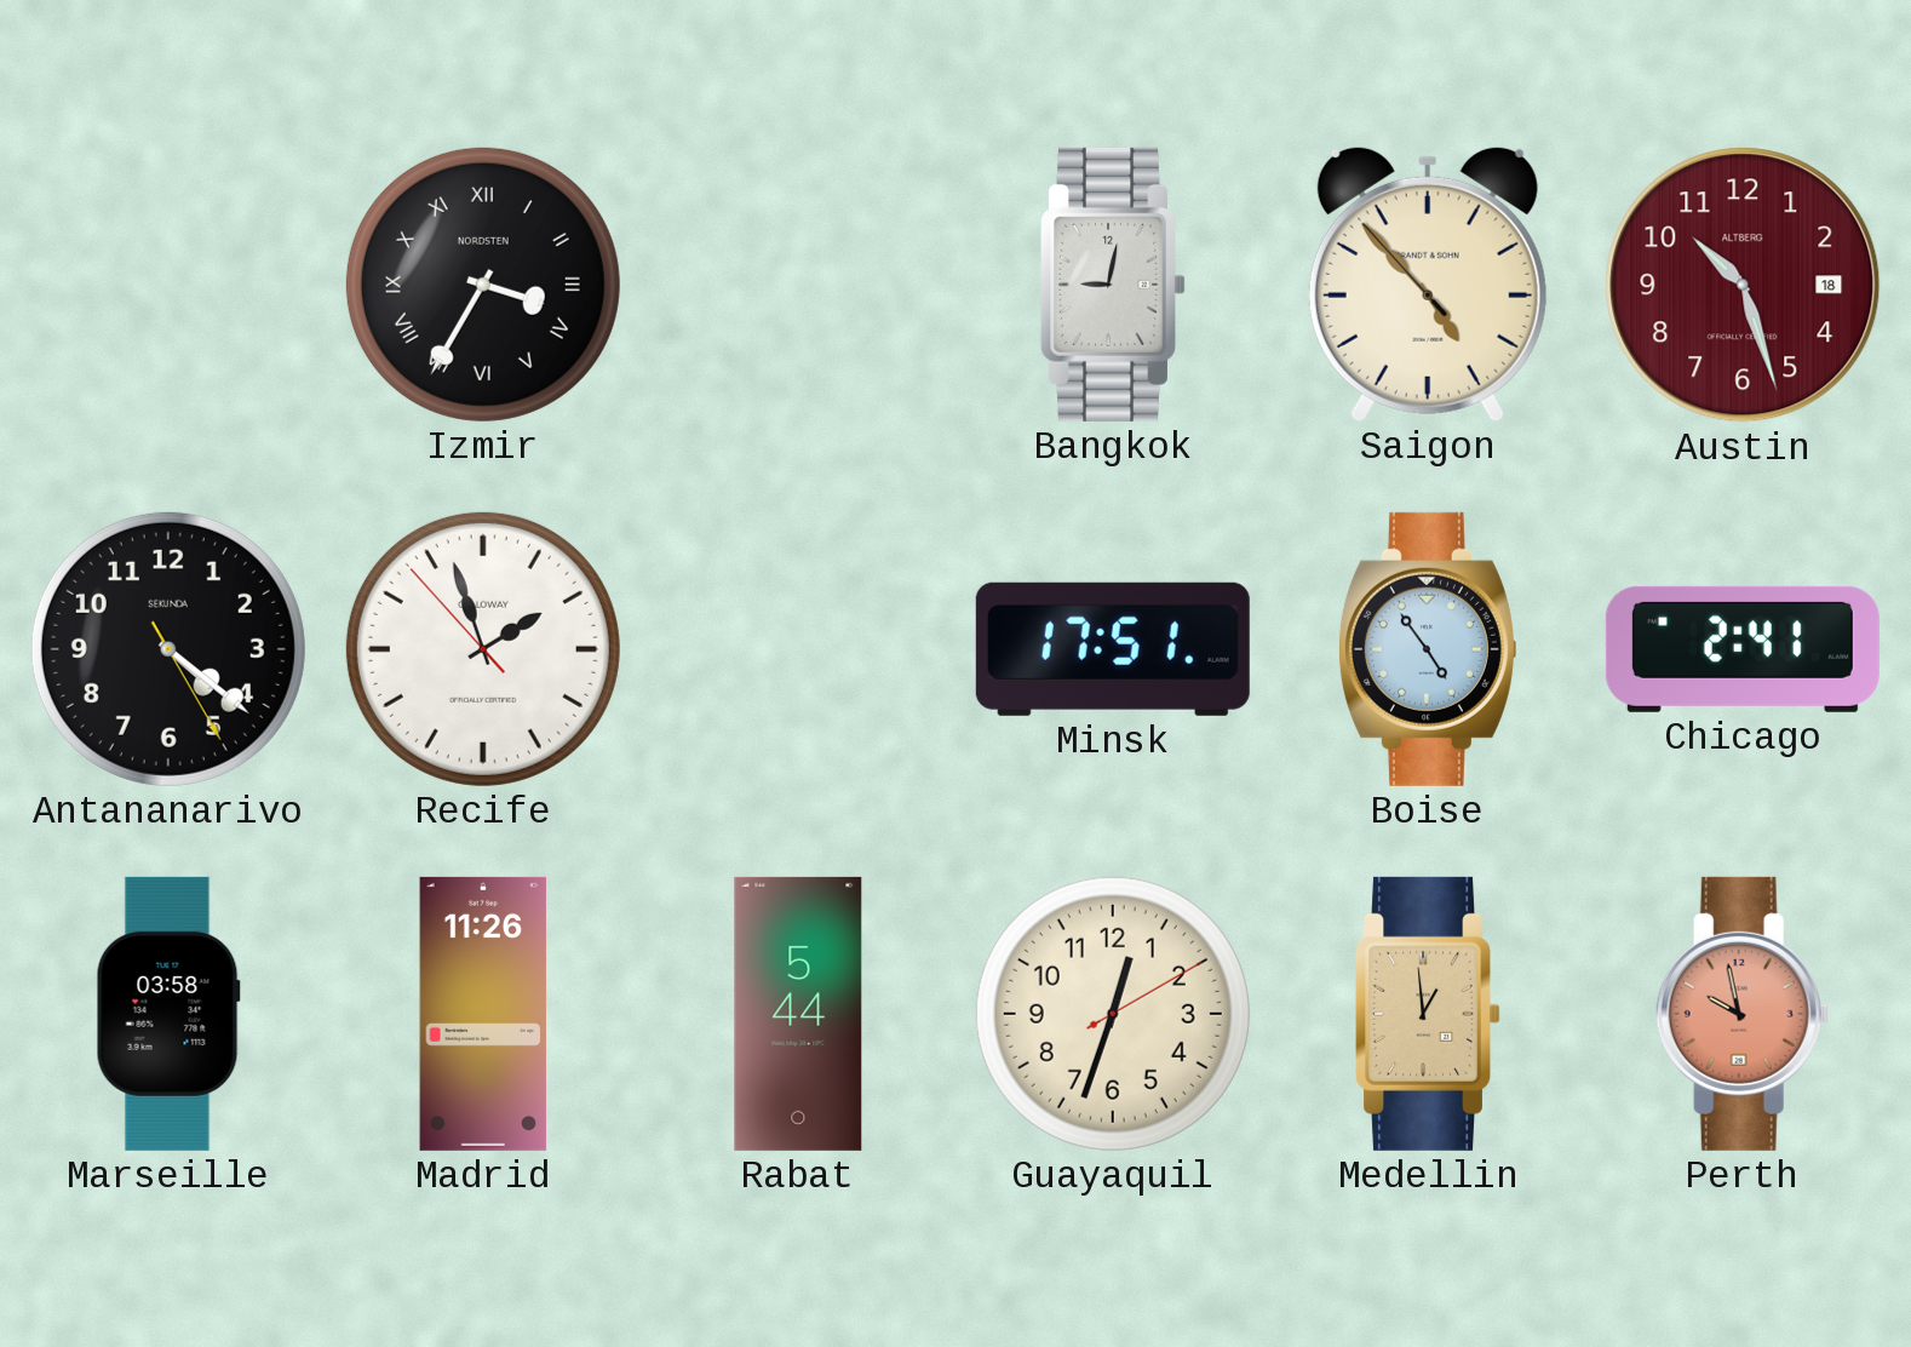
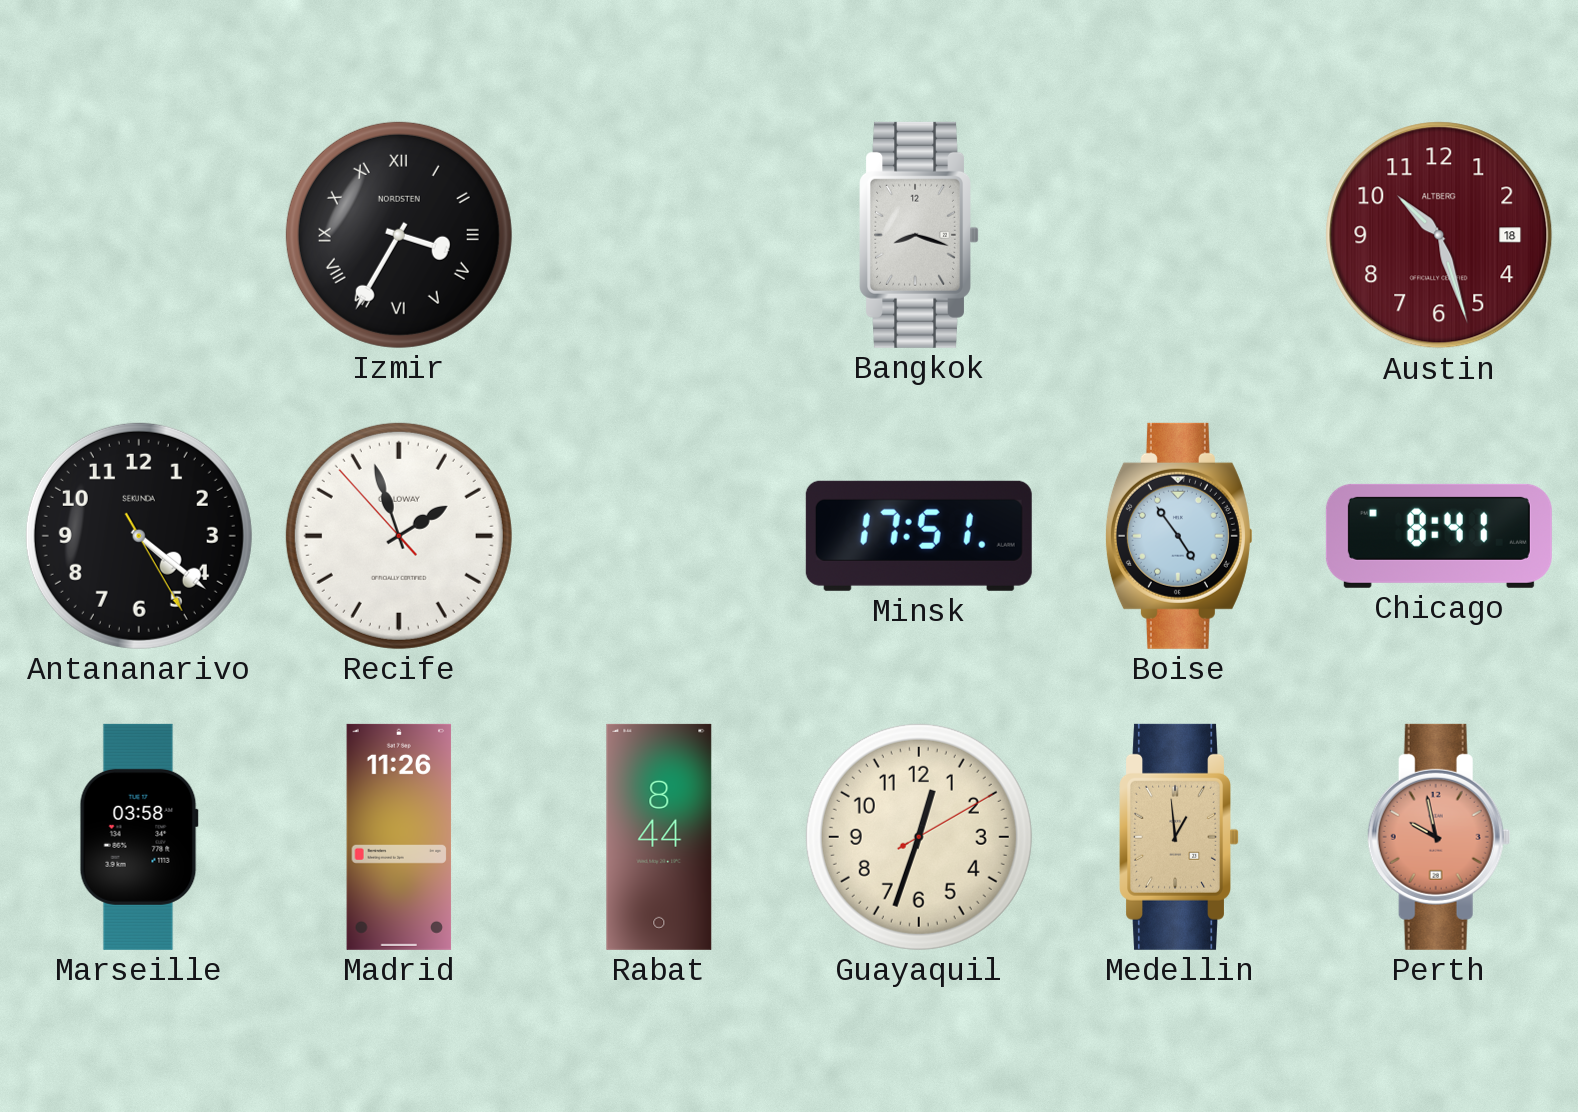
Bangkok: 9:02 -> 8:18 (919, 235)
Saigon: 4:52 -> none (1428, 283)
Chicago: 2:41 -> 8:41 (1439, 536)
Rabat: 5:44 -> 8:44 (659, 837)
